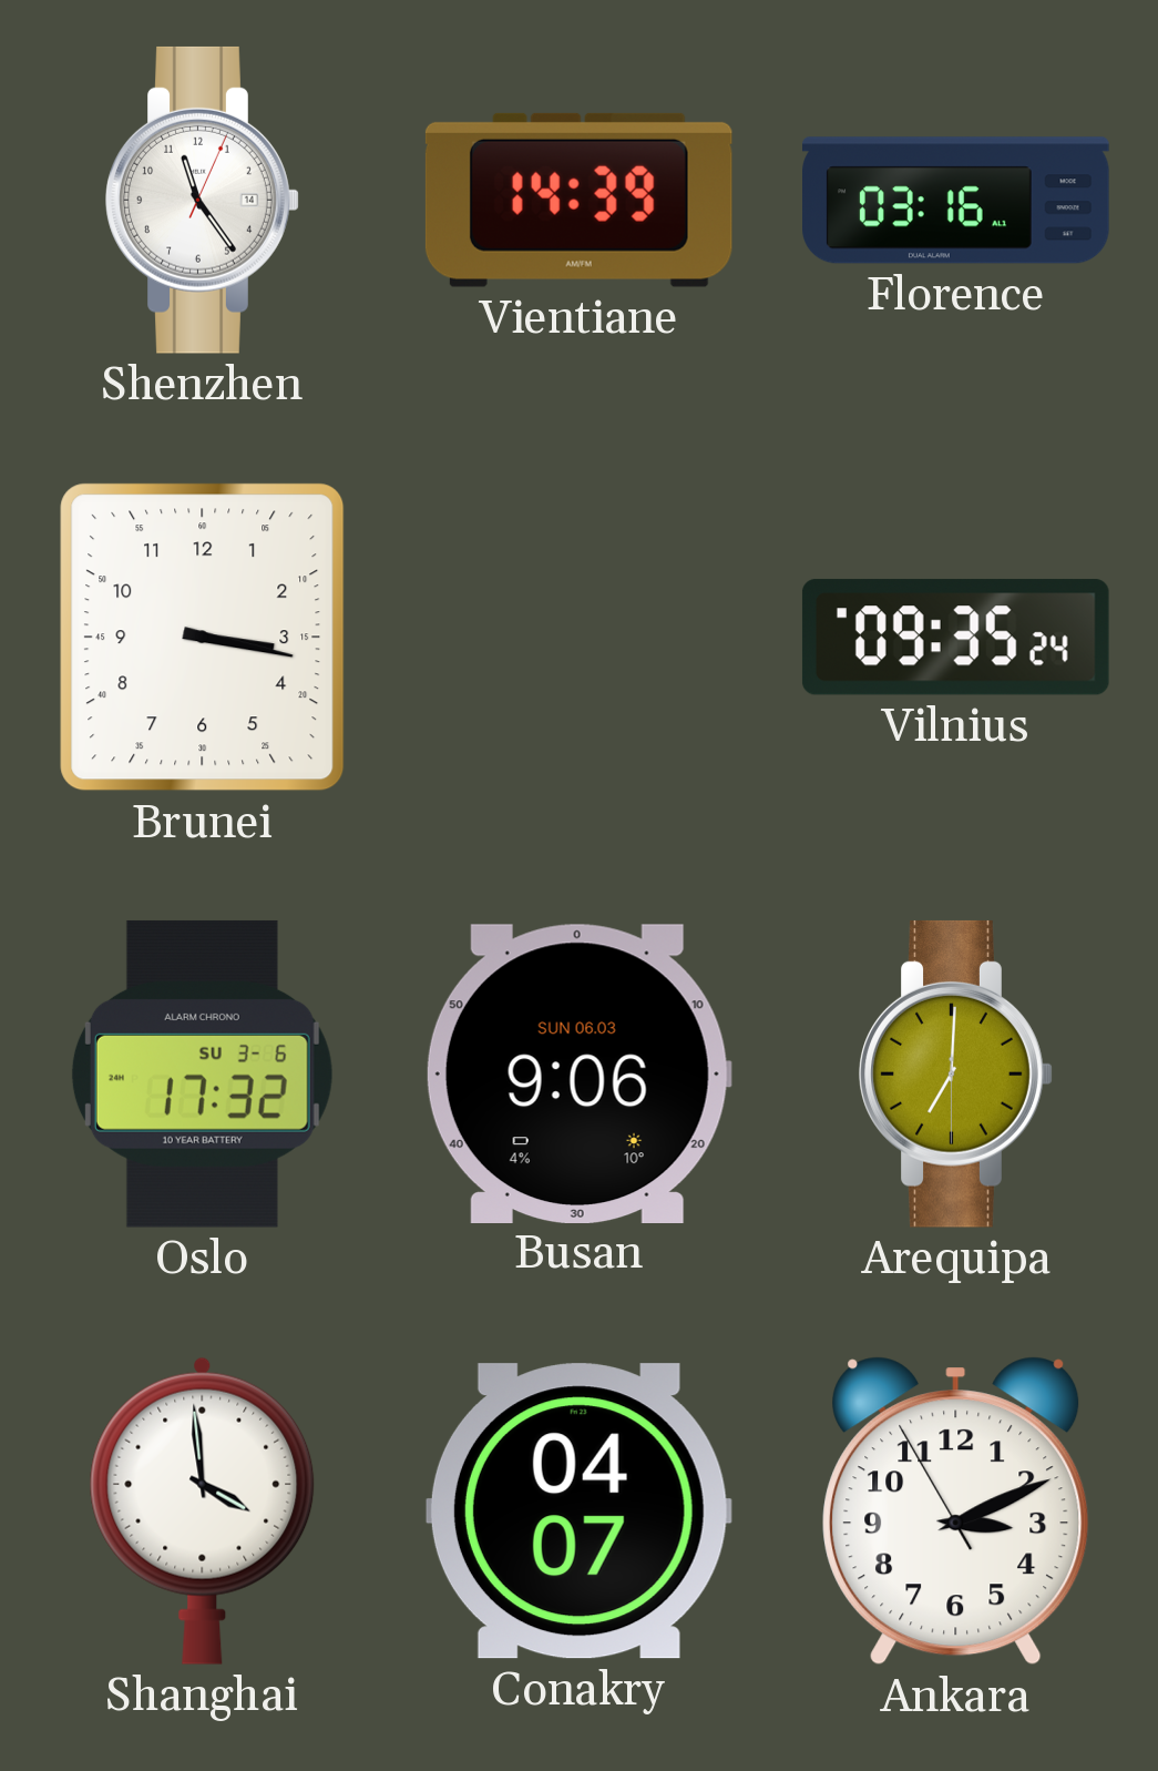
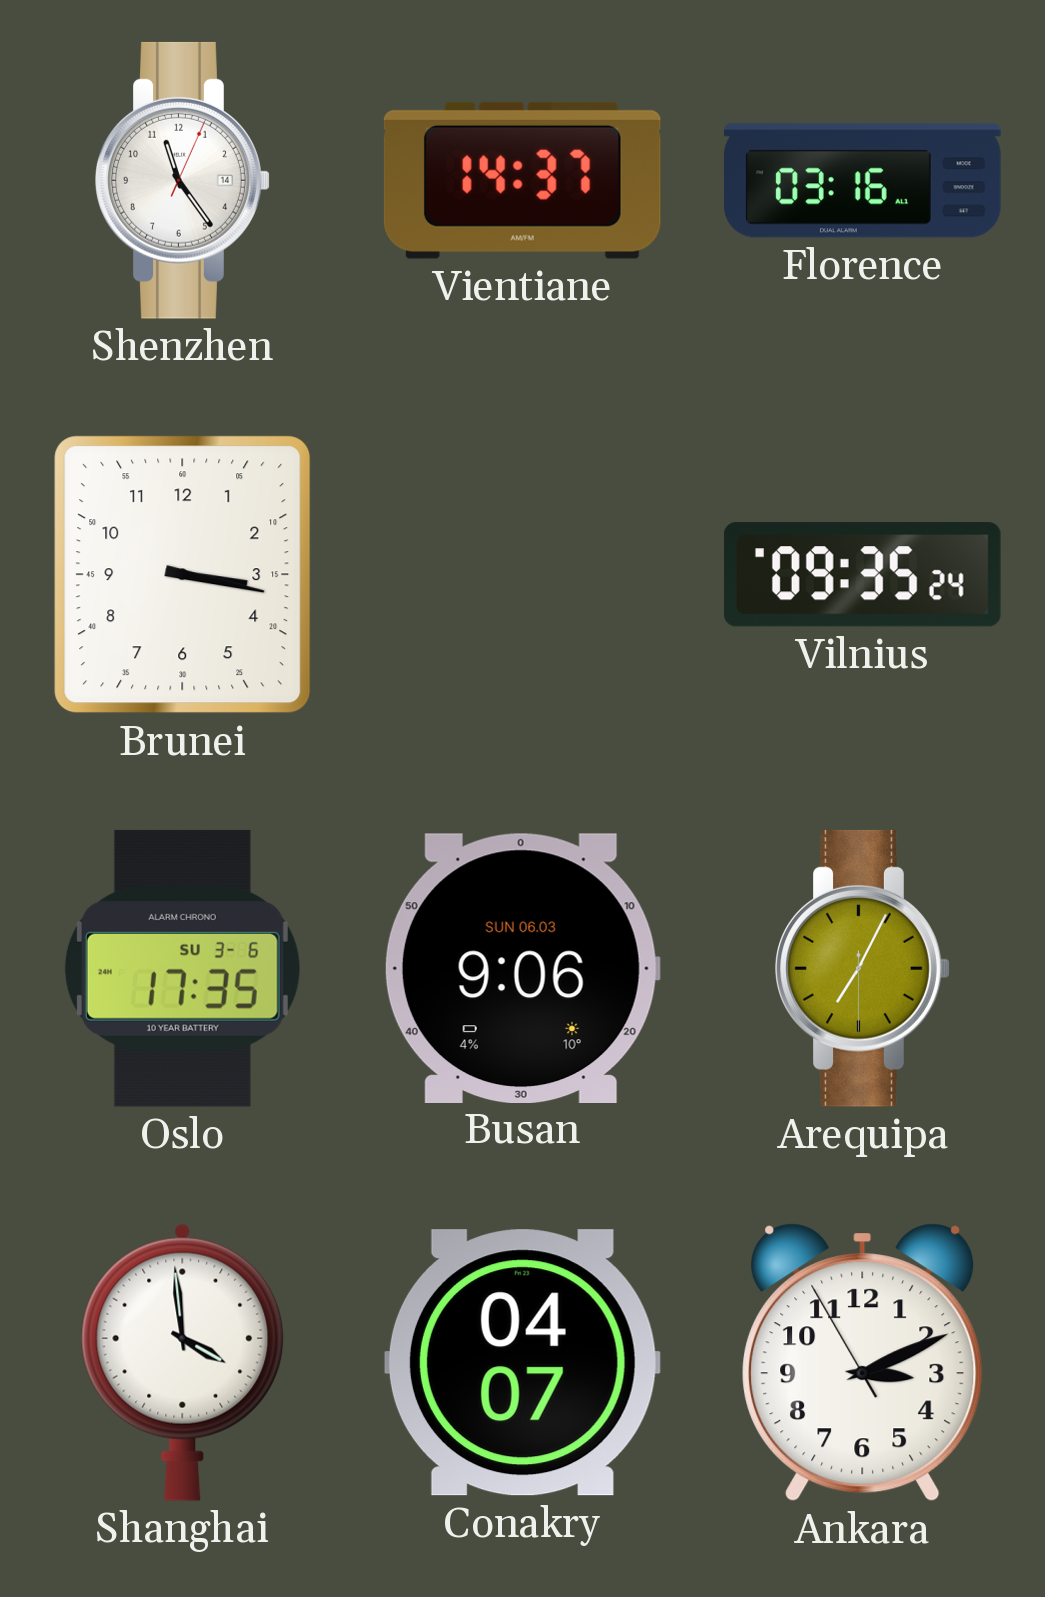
Vientiane: 14:39 -> 14:37 (522, 180)
Oslo: 17:32 -> 17:35 (182, 968)
Arequipa: 7:00 -> 7:04 (863, 968)
